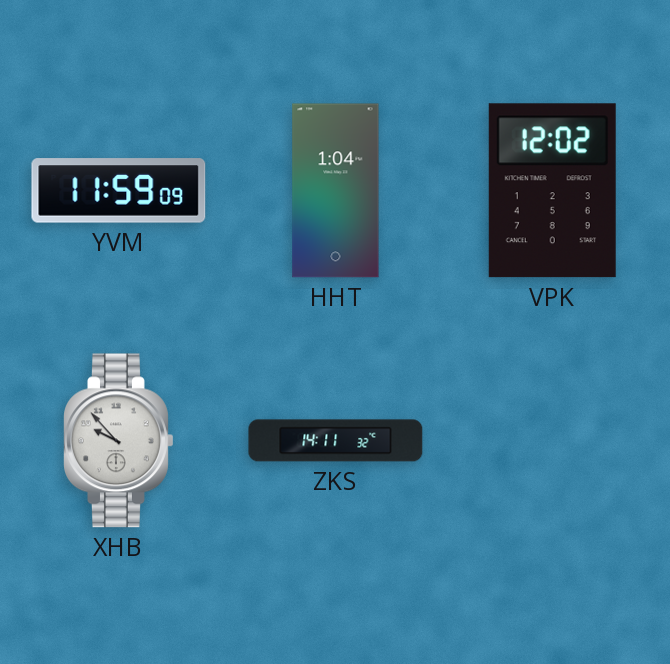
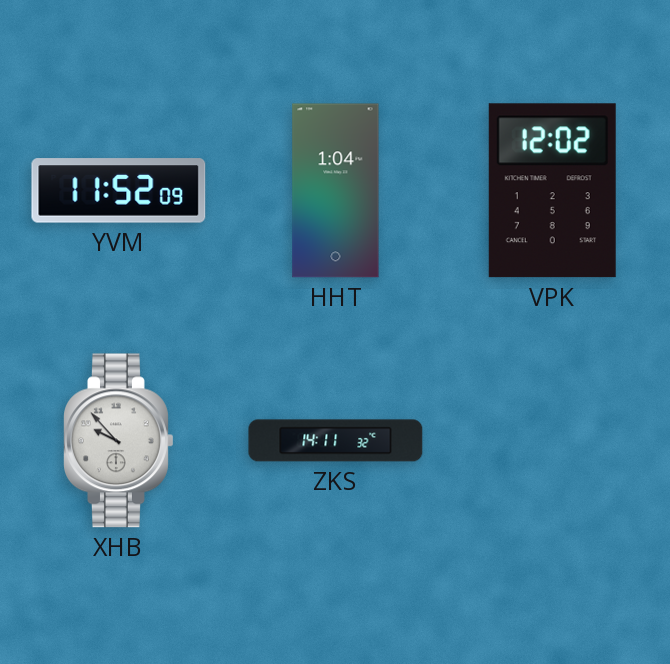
YVM: 11:59 -> 11:52 (119, 191)
